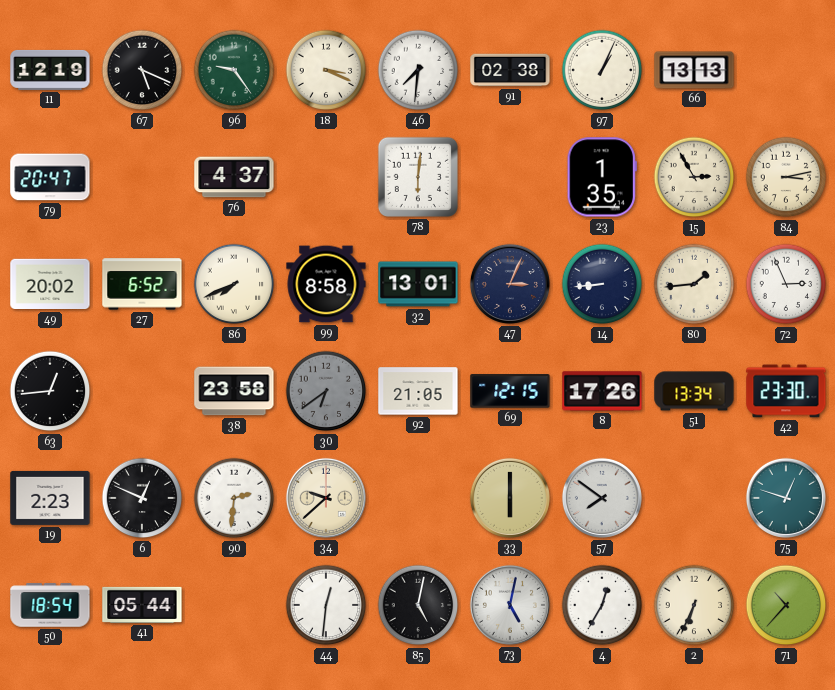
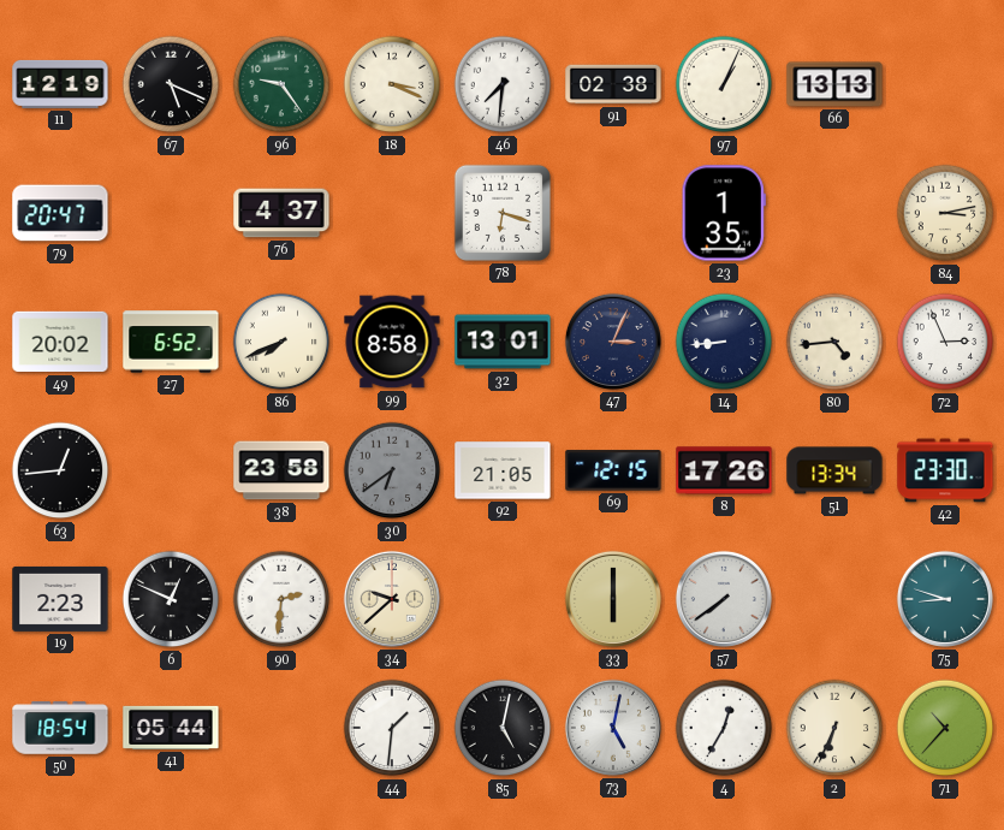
78: 6:01 -> 6:18 (503, 213)
15: 2:55 -> none (694, 177)
80: 1:44 -> 4:44 (834, 342)
57: 7:51 -> 7:39 (724, 599)
75: 12:48 -> 8:48 (945, 599)
44: 12:31 -> 1:31 (392, 728)
